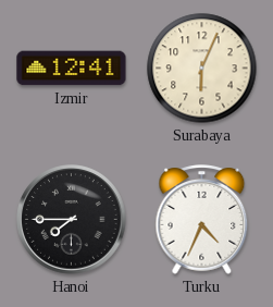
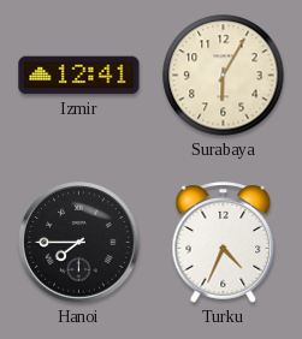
Surabaya: 6:04 -> 6:05 (224, 76)
